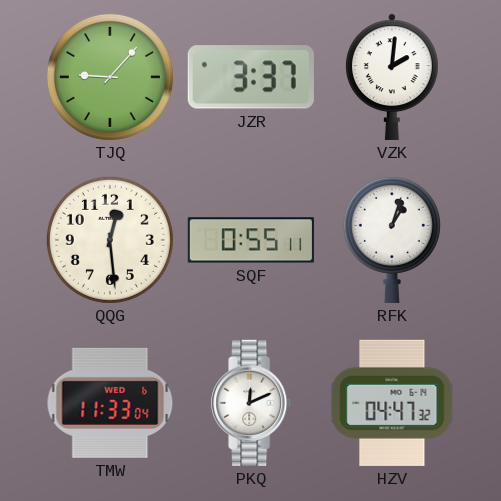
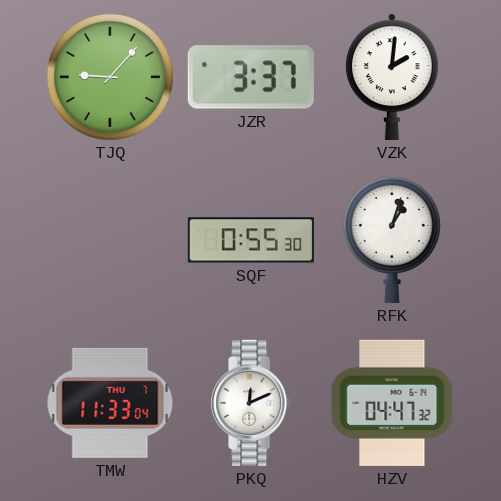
QQG: 12:29 -> none (110, 240)
SQF: 0:55:11 -> 0:55:30 (251, 240)
TMW date: WED 6 -> THU 7 (110, 403)
